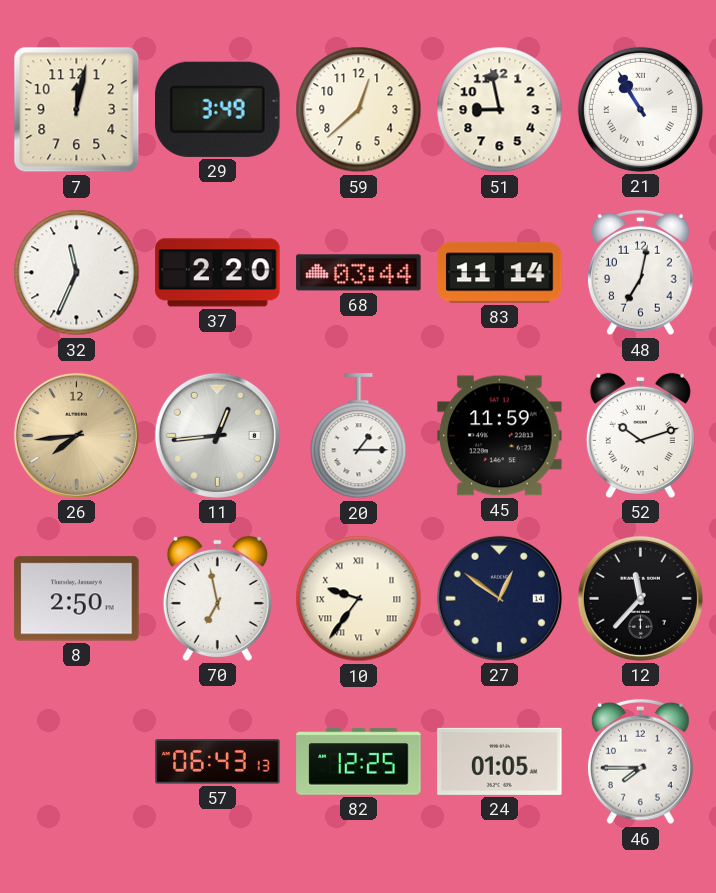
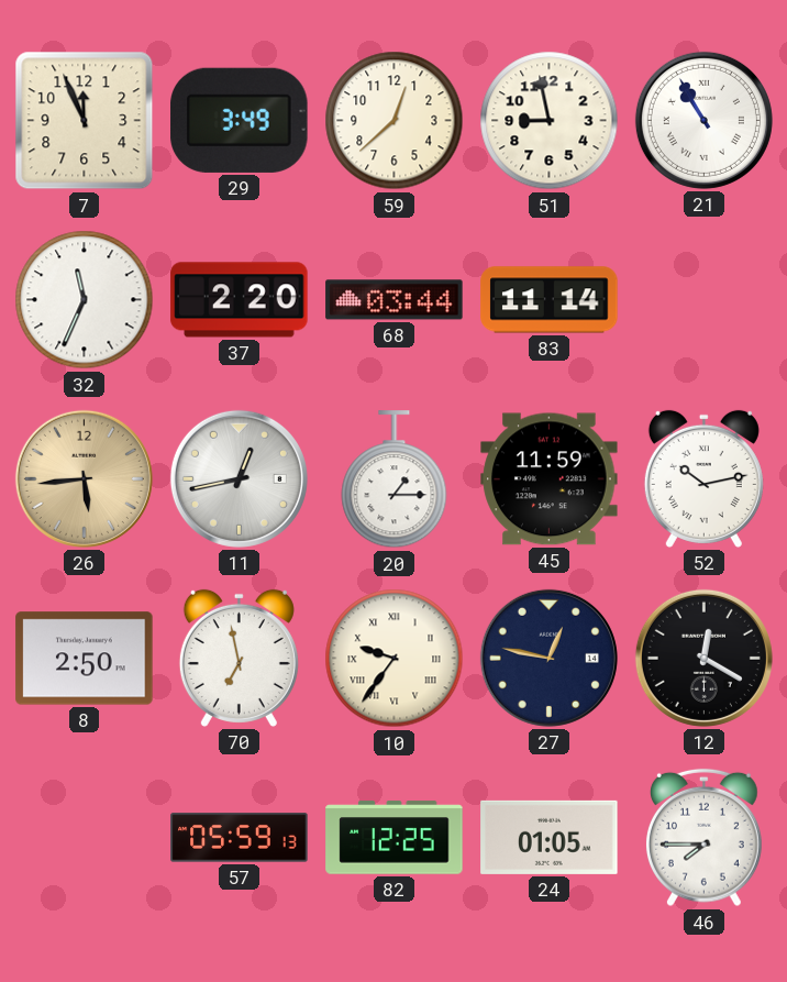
7: 12:02 -> 11:56 (85, 121)
48: 7:02 -> none (640, 273)
26: 7:44 -> 5:44 (84, 478)
11: 12:44 -> 12:43 (239, 478)
52: 10:12 -> 10:13 (703, 478)
27: 12:51 -> 12:47 (548, 658)
12: 11:37 -> 12:20 (703, 658)
57: 06:43 -> 05:59 (240, 838)
